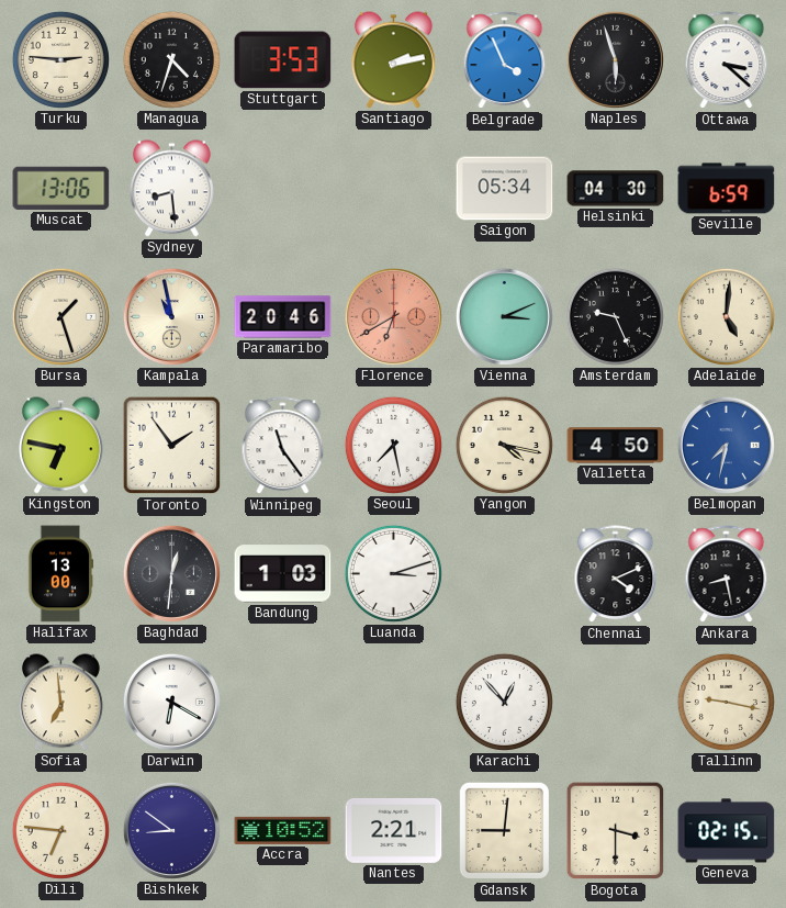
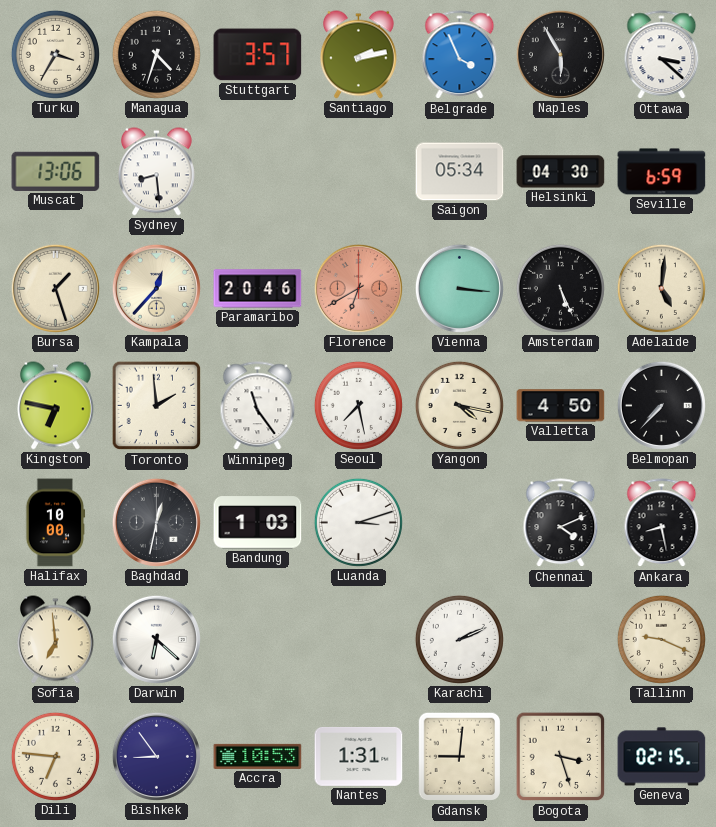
Turku: 2:46 -> 3:35 (55, 54)
Stuttgart: 3:53 -> 3:57 (258, 55)
Naples: 5:57 -> 5:55 (560, 54)
Kampala: 10:58 -> 12:37 (156, 288)
Vienna: 3:11 -> 3:16 (459, 288)
Amsterdam: 9:26 -> 5:26 (560, 288)
Toronto: 1:54 -> 1:59 (157, 406)
Belmopan: 7:32 -> 7:37 (661, 405)
Belmopan dial: blue -> black (661, 405)
Halifax: 13:00 -> 10:00 (55, 523)
Baghdad: 12:31 -> 12:32 (156, 522)
Darwin: 6:20 -> 6:22 (156, 639)
Karachi: 12:53 -> 2:11 (459, 639)
Tallinn: 9:17 -> 9:19 (661, 639)
Bishkek: 8:51 -> 8:54 (156, 756)
Accra: 10:52 -> 10:53 (258, 756)
Nantes: 2:21 -> 1:31 (359, 756)
Bogota: 3:30 -> 3:27 (561, 757)
